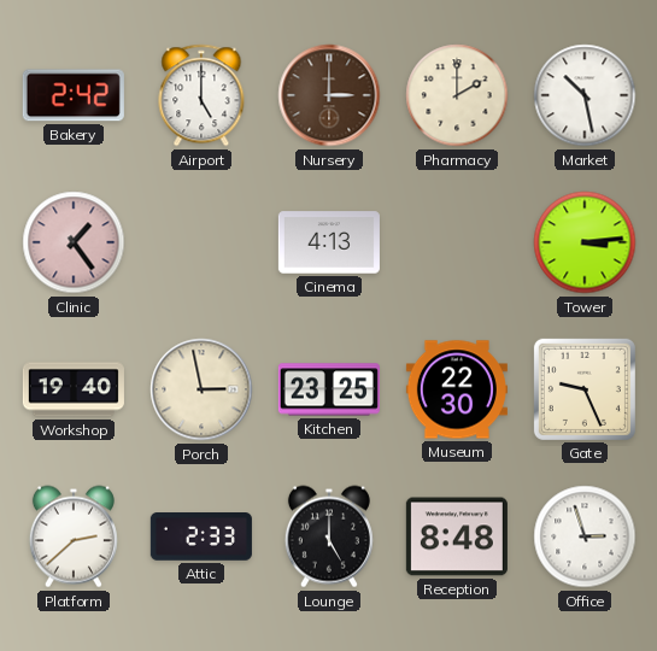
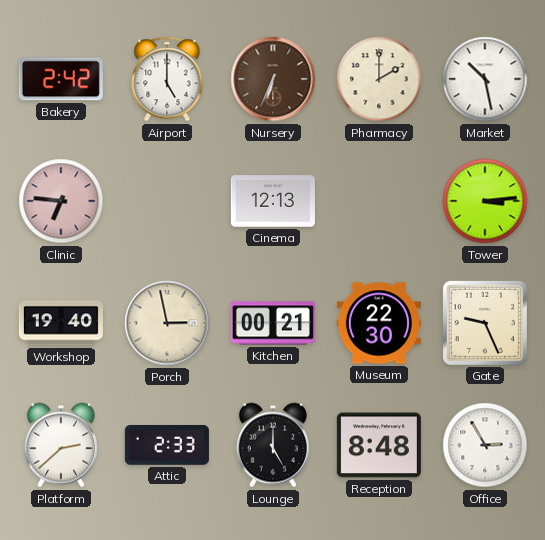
Nursery: 3:00 -> 6:34 (273, 79)
Clinic: 1:24 -> 6:46 (61, 201)
Cinema: 4:13 -> 12:13 (273, 201)
Kitchen: 23:25 -> 00:21 (273, 323)
Office: 2:57 -> 2:55 (485, 445)
